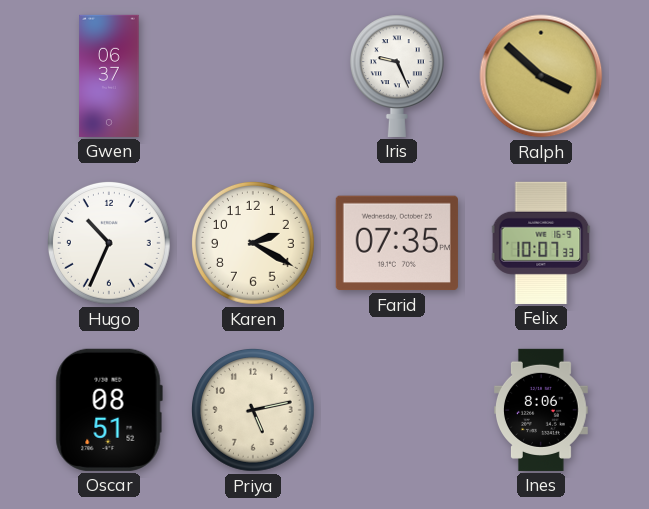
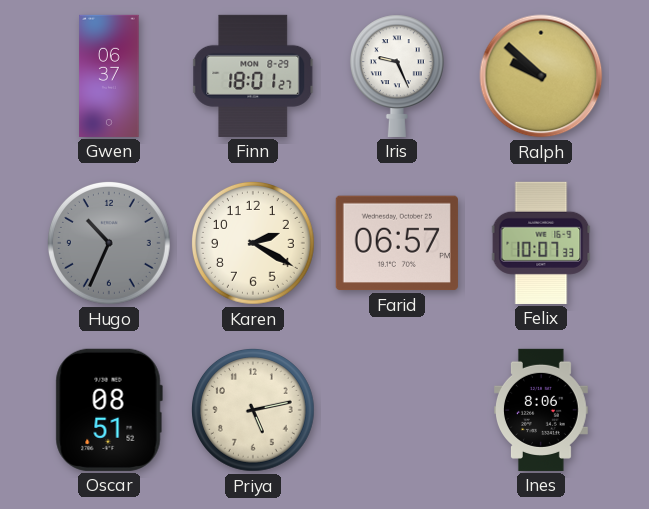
Finn: none -> 18:01 (254, 76)
Ralph: 3:52 -> 9:52 (541, 76)
Hugo dial: white -> grey (110, 244)
Farid: 07:35 -> 06:57 (397, 243)
